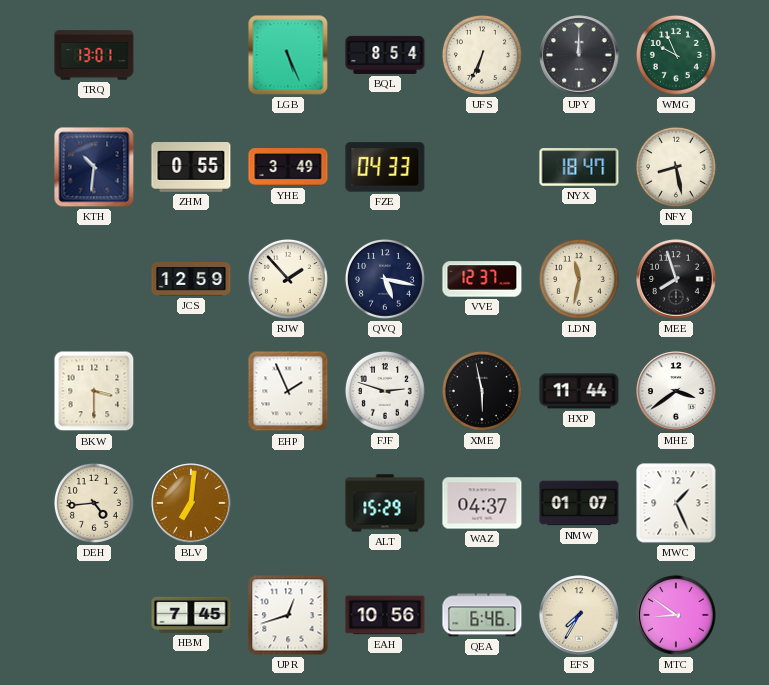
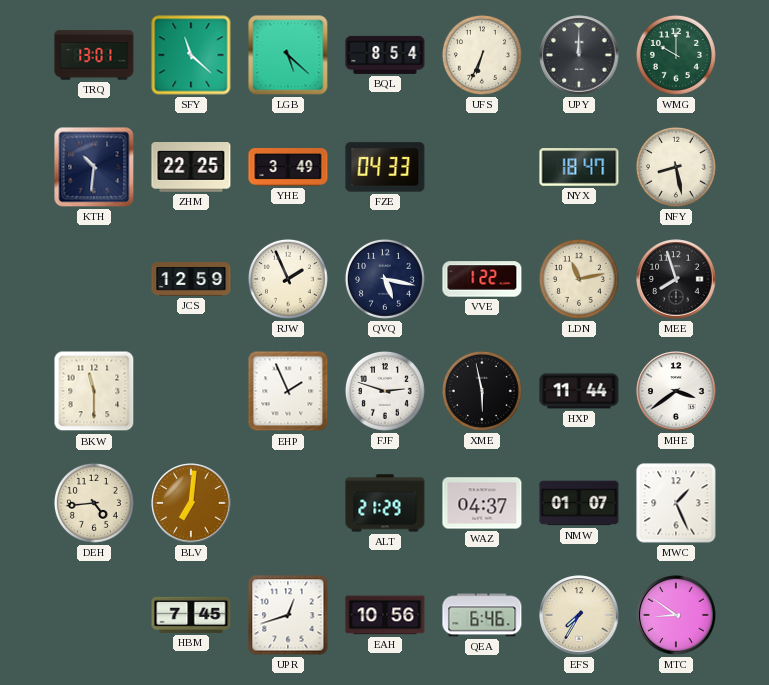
SFY: none -> 11:22 (191, 55)
LGB: 5:26 -> 5:22 (288, 55)
WMG: 9:56 -> 10:00 (676, 55)
ZHM: 0:55 -> 22:25 (191, 167)
RJW: 1:53 -> 1:56 (288, 279)
VVE: 12:37 -> 1:22 (482, 279)
LDN: 11:32 -> 11:13 (579, 279)
BKW: 3:30 -> 11:30 (94, 391)
ALT: 15:29 -> 21:29 (385, 503)
